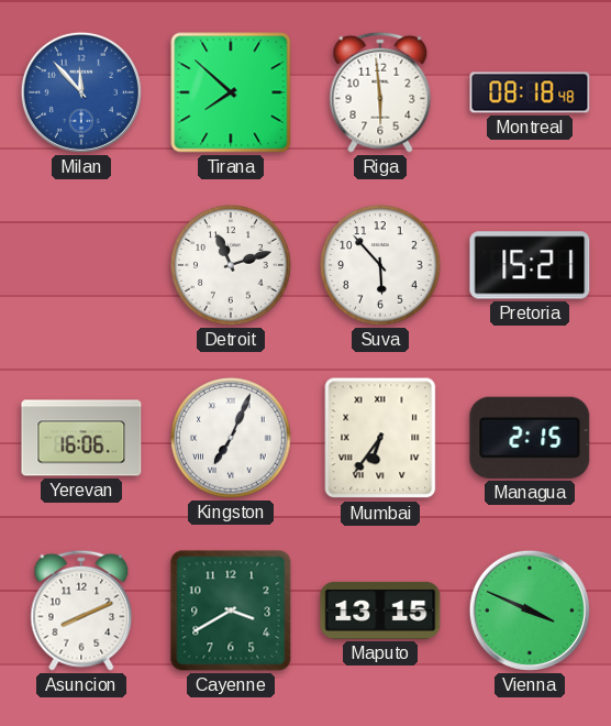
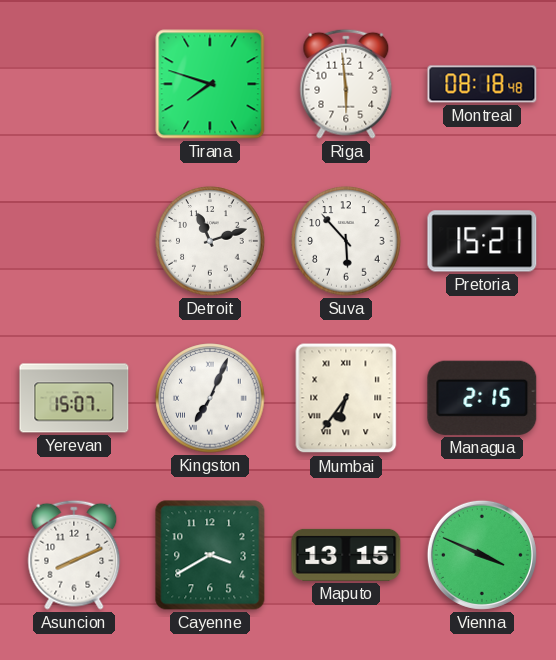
Milan: 11:53 -> none (81, 92)
Tirana: 7:52 -> 7:48 (210, 84)
Yerevan: 16:06 -> 15:07 (74, 398)
